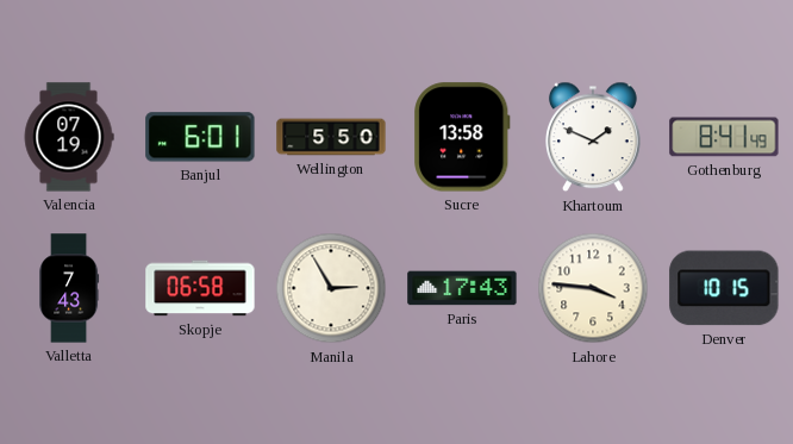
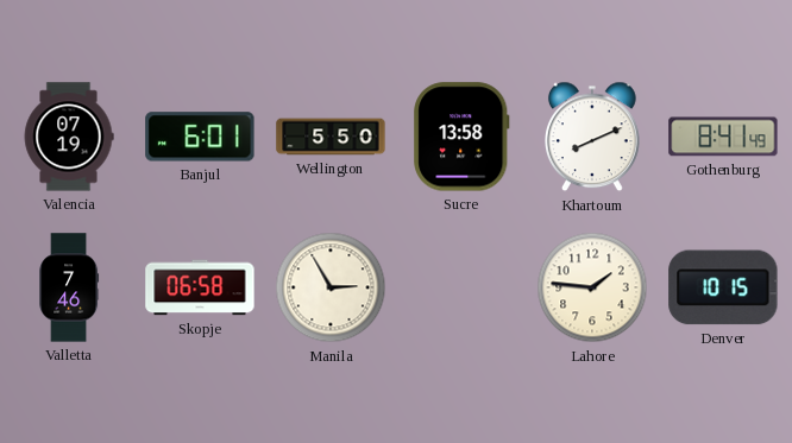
Khartoum: 1:49 -> 8:11 (593, 137)
Valletta: 7:43 -> 7:46 (69, 287)
Paris: 17:43 -> none (462, 288)
Lahore: 3:46 -> 1:46 (592, 287)
